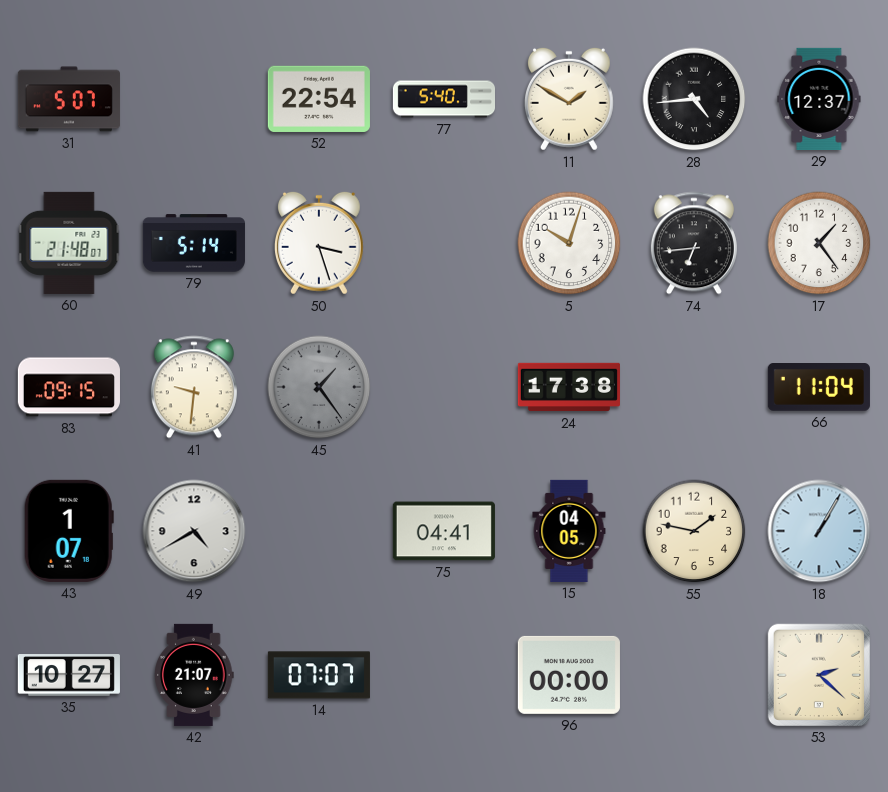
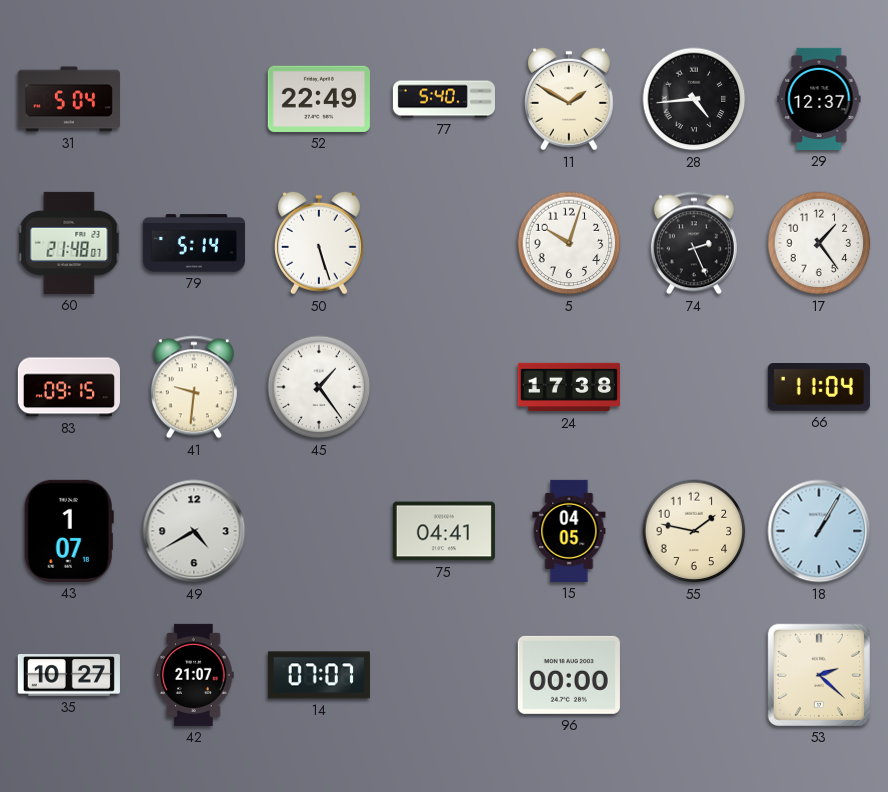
31: 5:07 -> 5:04 (69, 99)
52: 22:54 -> 22:49 (319, 99)
50: 3:27 -> 5:27 (319, 243)
74: 6:44 -> 2:26 (694, 243)
45 dial: grey -> white (319, 387)
